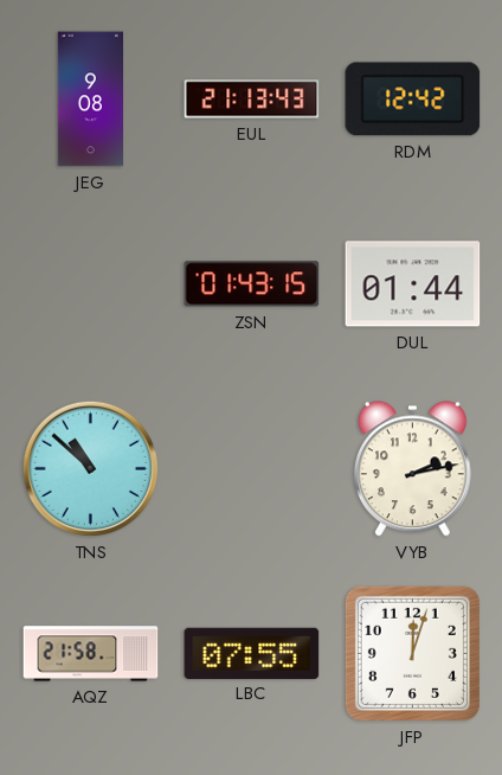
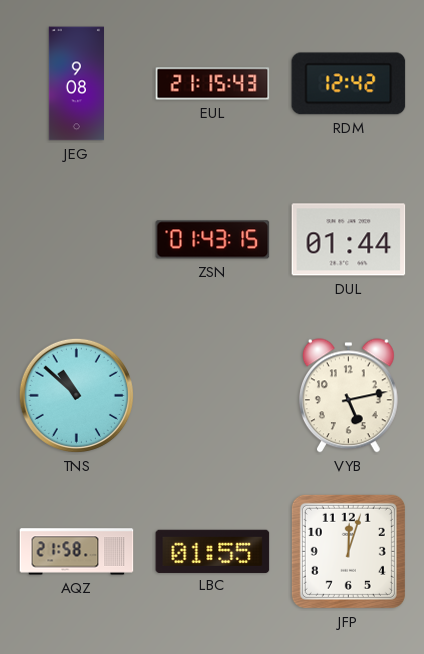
EUL: 21:13 -> 21:15 (213, 84)
VYB: 2:13 -> 5:13 (348, 396)
LBC: 07:55 -> 01:55 (213, 551)
